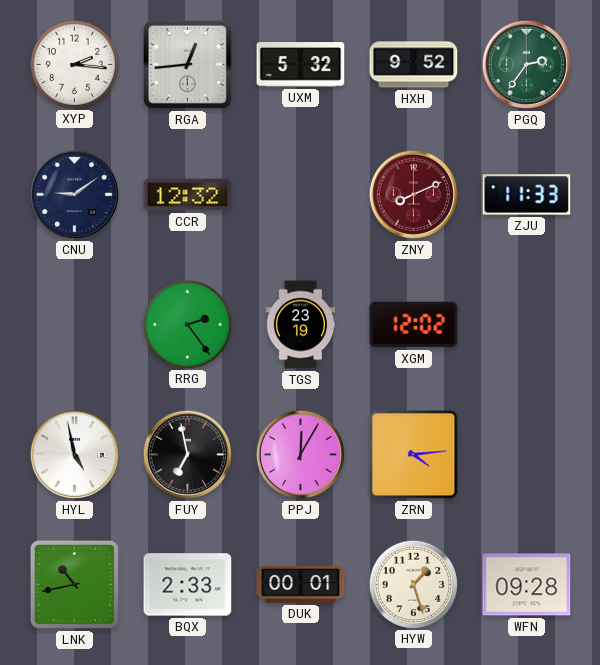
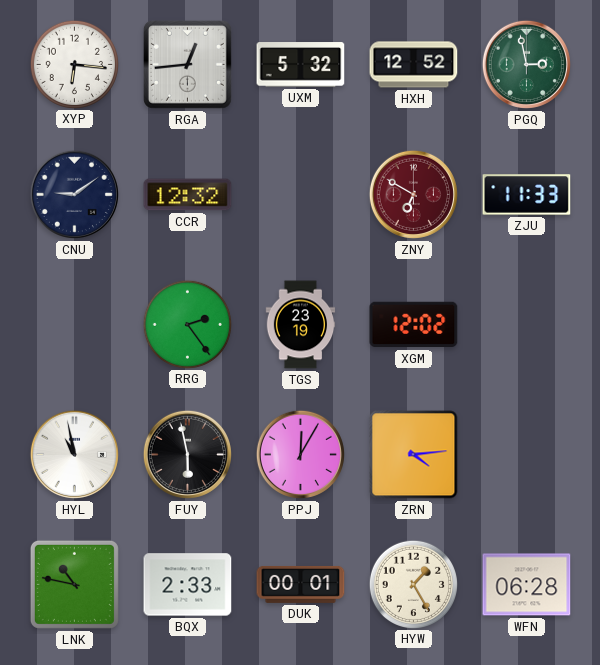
XYP: 2:16 -> 6:16 (74, 64)
HXH: 9:52 -> 12:52 (414, 65)
PGQ: 2:36 -> 2:58 (526, 64)
ZNY: 8:11 -> 6:50 (413, 194)
HYL: 4:58 -> 10:58 (74, 454)
FUY: 6:58 -> 5:58 (187, 454)
LNK: 10:43 -> 10:47 (74, 584)
HYW: 1:27 -> 1:25 (413, 584)
WFN: 09:28 -> 06:28 (527, 585)
